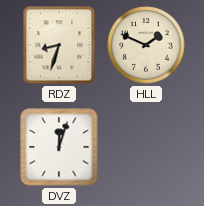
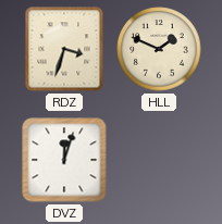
RDZ: 8:33 -> 3:33 (64, 49)
